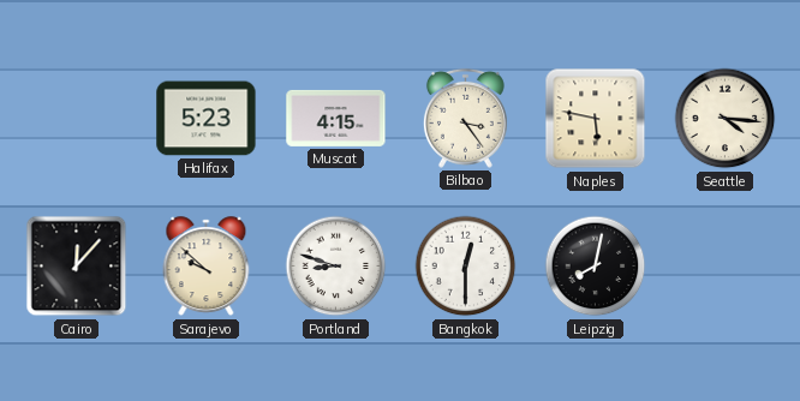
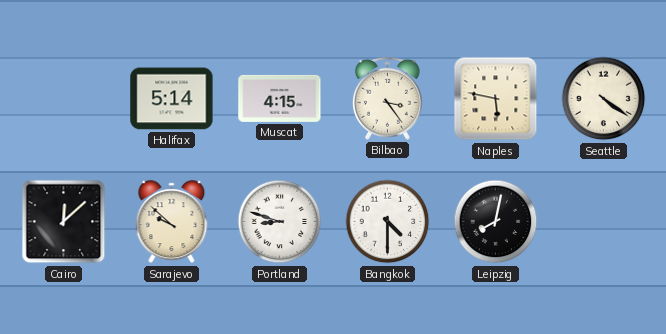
Halifax: 5:23 -> 5:14 (172, 99)
Seattle: 4:16 -> 4:21 (604, 99)
Cairo: 12:07 -> 12:08 (64, 222)
Bangkok: 12:30 -> 4:30 (388, 222)
